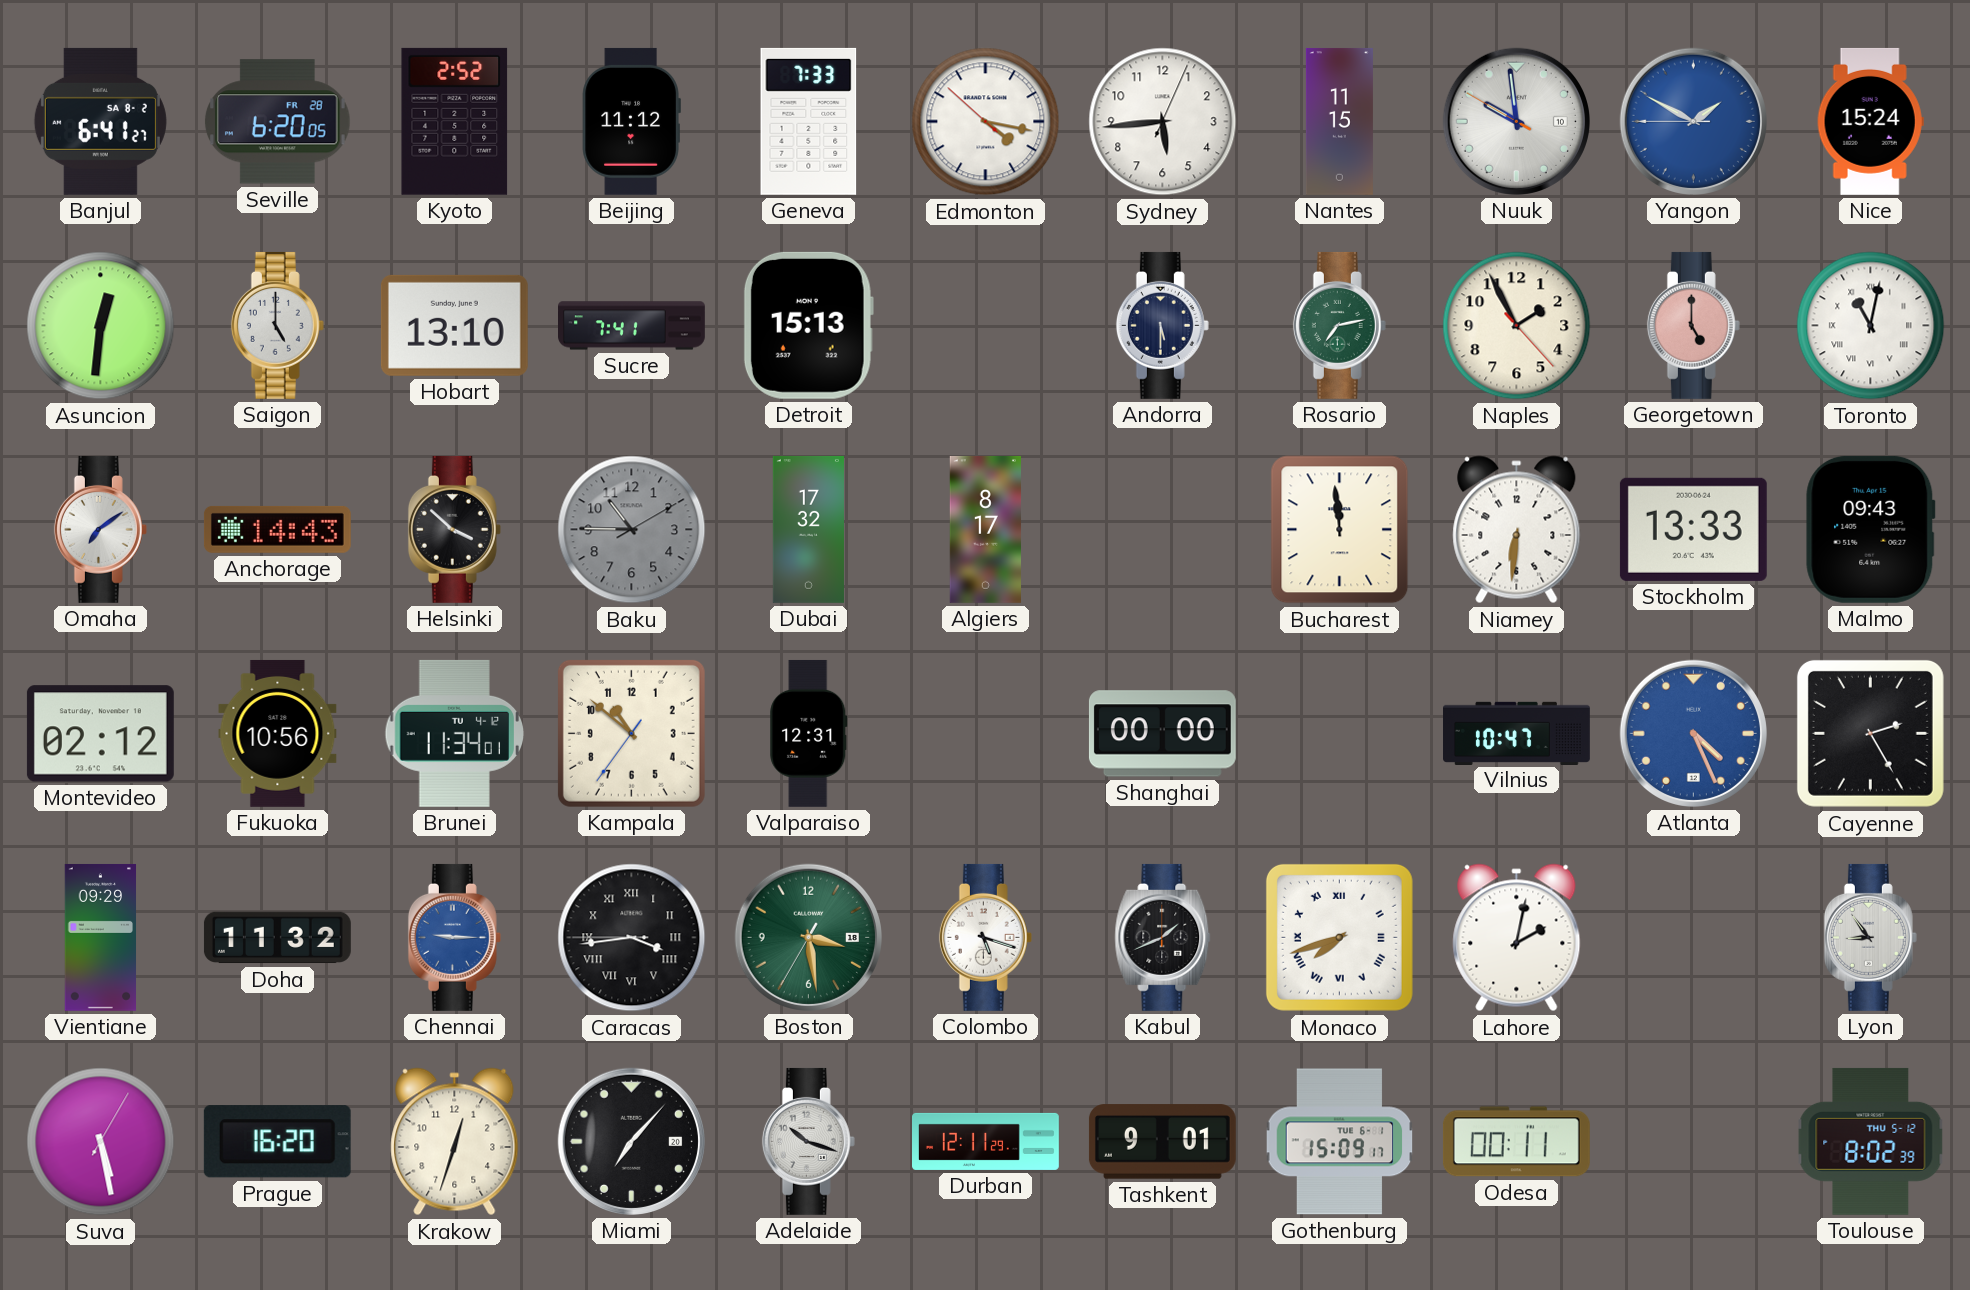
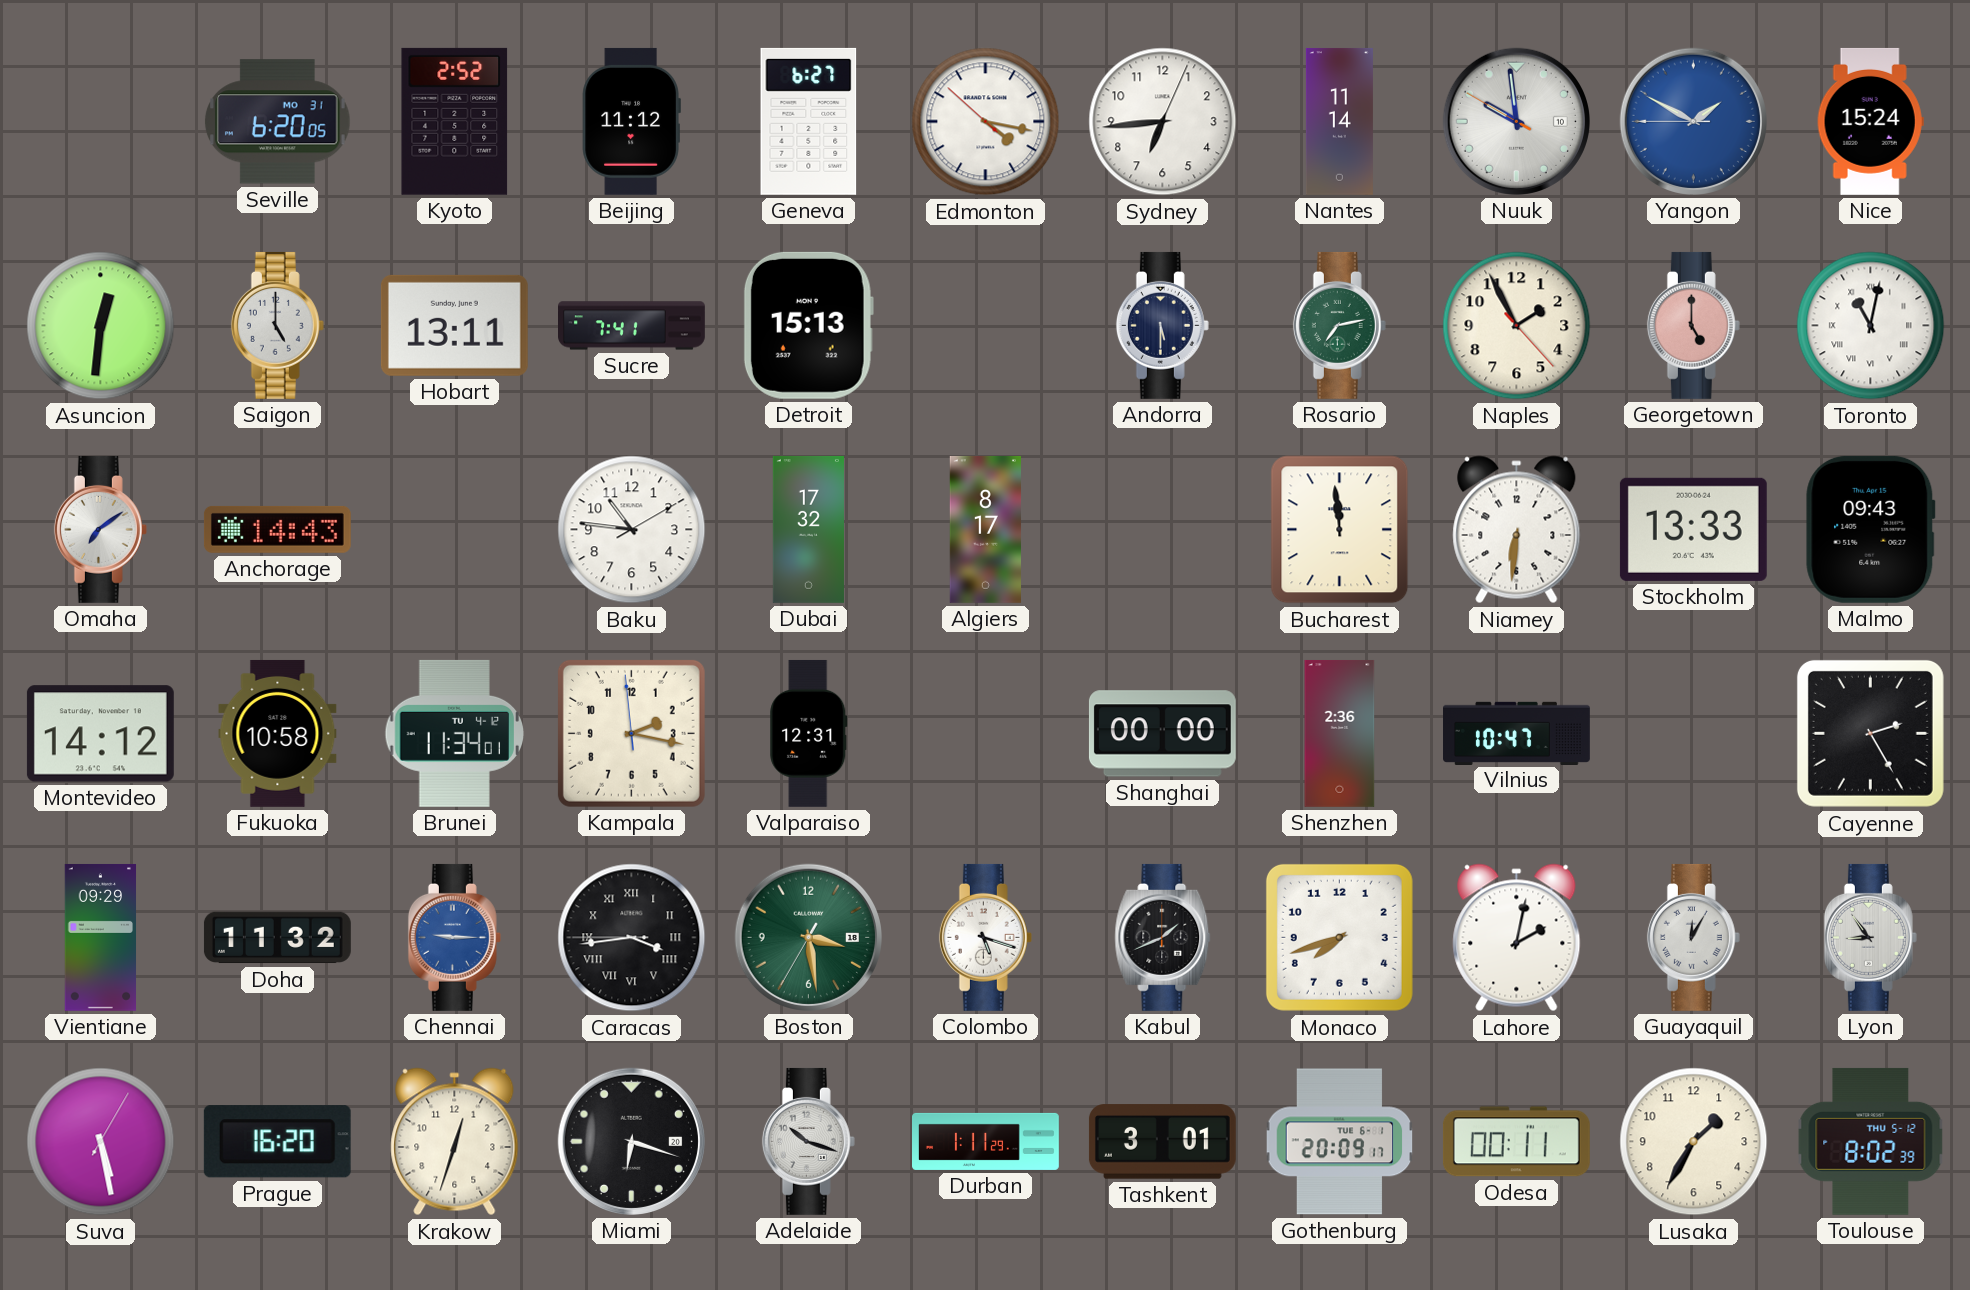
Banjul: 6:41 -> none (100, 121)
Seville date: FR 28 -> MO 31 (278, 122)
Geneva: 7:33 -> 6:27 (809, 121)
Sydney: 5:44 -> 6:44 (1163, 122)
Nantes: 11:15 -> 11:14 (1339, 121)
Hobart: 13:10 -> 13:11 (454, 325)
Helsinki: 3:52 -> none (454, 529)
Baku: 10:45 -> 10:46 (632, 530)
Baku dial: grey -> white (632, 530)
Montevideo: 02:12 -> 14:12 (100, 734)
Fukuoka: 10:56 -> 10:58 (278, 733)
Kampala: 10:51 -> 2:16 (631, 733)
Shenzhen: none -> 2:36 (1340, 733)
Atlanta: 4:26 -> none (1693, 733)
Monaco numerals: Roman -> Arabic (1339, 937)
Guayaquil: none -> 12:05 (1693, 937)
Miami: 7:07 -> 6:18 (631, 1141)
Durban: 12:11 -> 1:11 (986, 1141)
Tashkent: 9:01 -> 3:01 (1162, 1142)
Gothenburg: 15:09 -> 20:09 (1340, 1142)
Lusaka: none -> 1:35 (1694, 1142)
